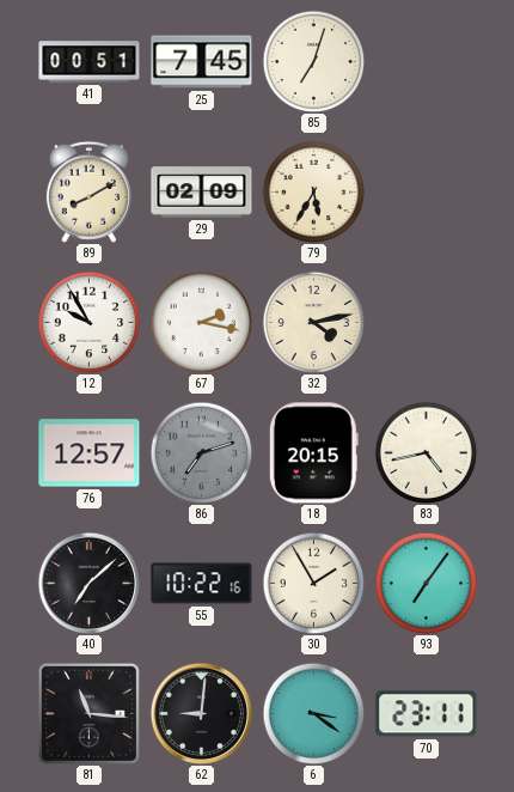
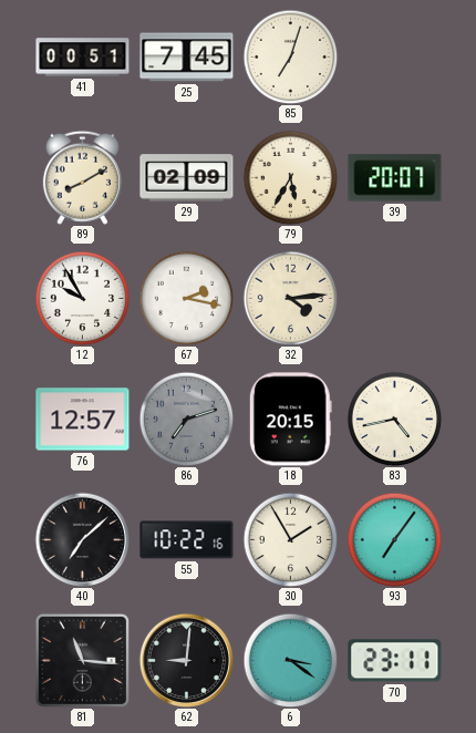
39: none -> 20:07 (395, 178)
32: 4:13 -> 4:14 (290, 298)
